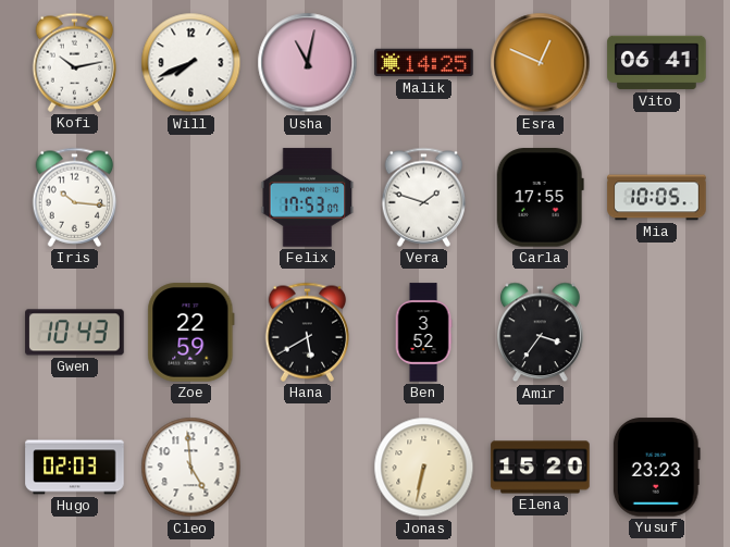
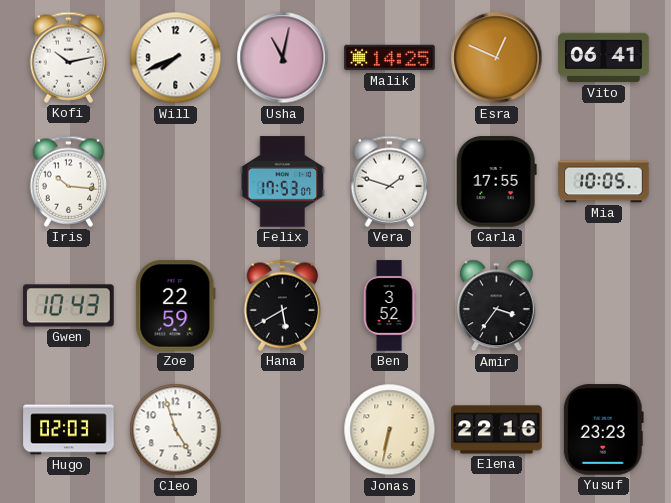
Cleo: 4:59 -> 4:57 (176, 430)
Elena: 15:20 -> 22:16 (497, 430)
